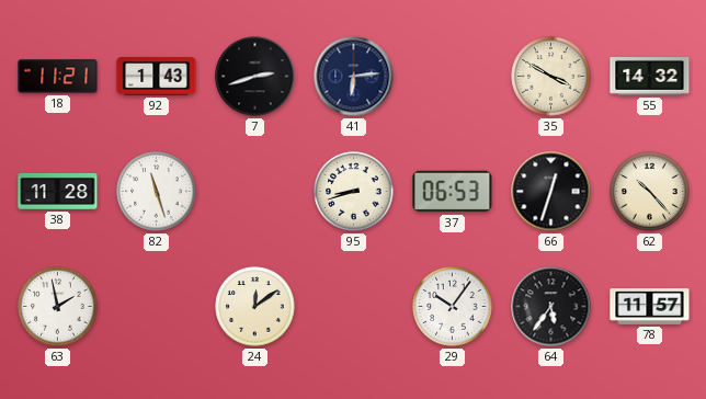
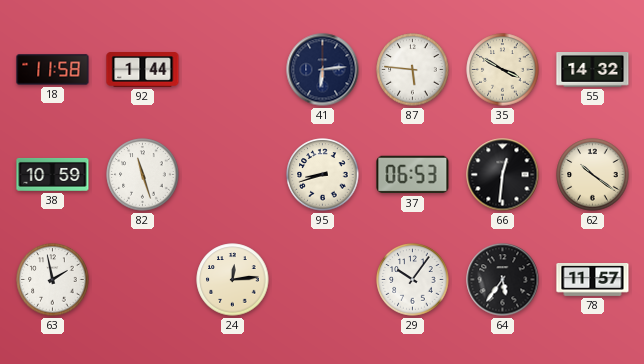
18: 11:21 -> 11:58 (53, 70)
92: 1:43 -> 1:44 (143, 70)
7: 2:42 -> none (255, 77)
87: none -> 5:46 (413, 70)
38: 11:28 -> 10:59 (53, 174)
66: 12:33 -> 12:31 (503, 175)
62: 10:23 -> 10:21 (593, 175)
24: 12:09 -> 12:14 (233, 280)
